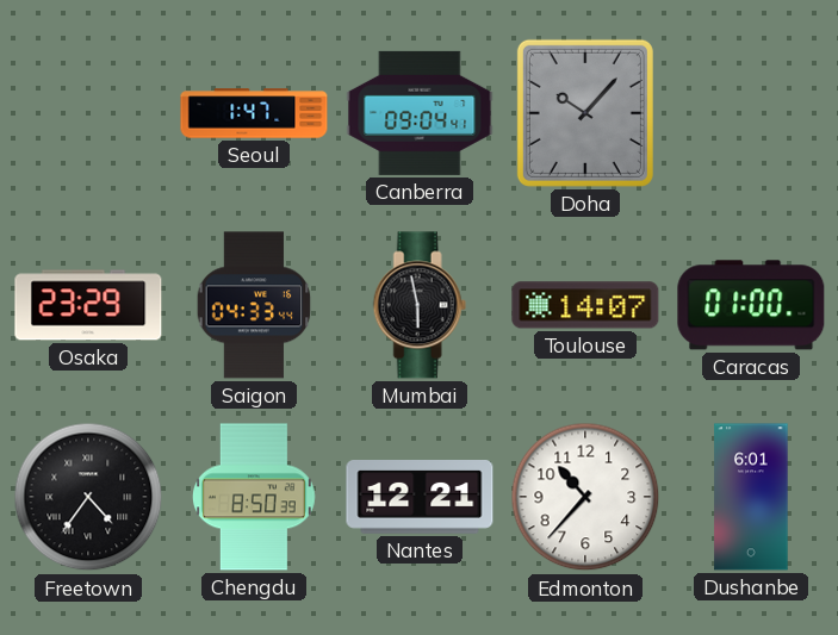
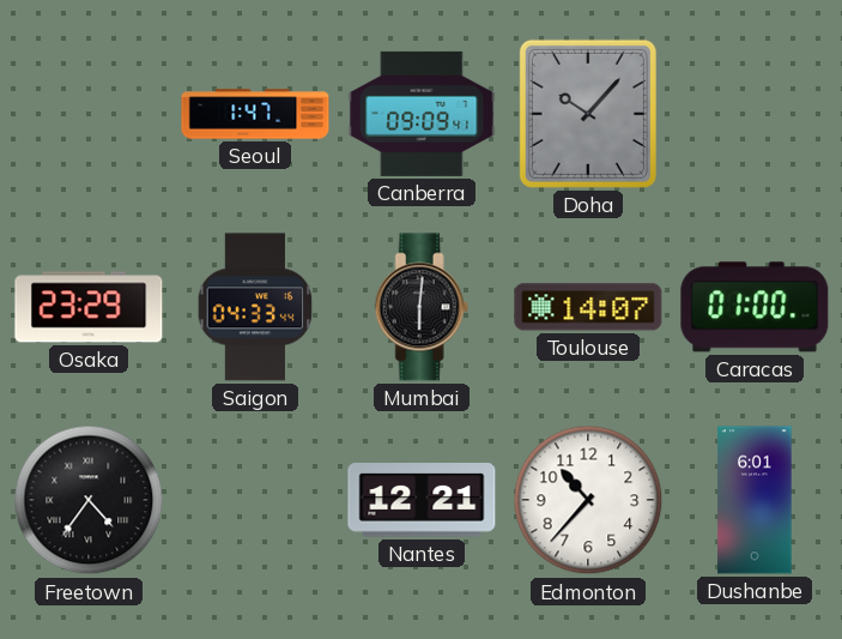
Canberra: 09:04 -> 09:09 (422, 114)
Mumbai: 5:58 -> 6:01 (422, 307)
Chengdu: 8:50 -> none (255, 497)
